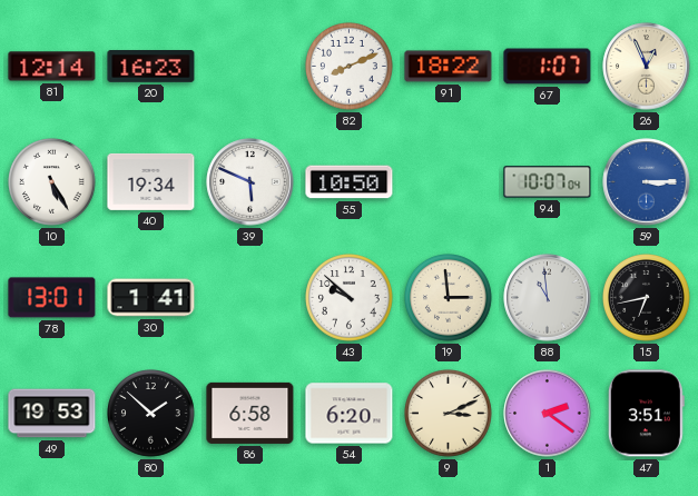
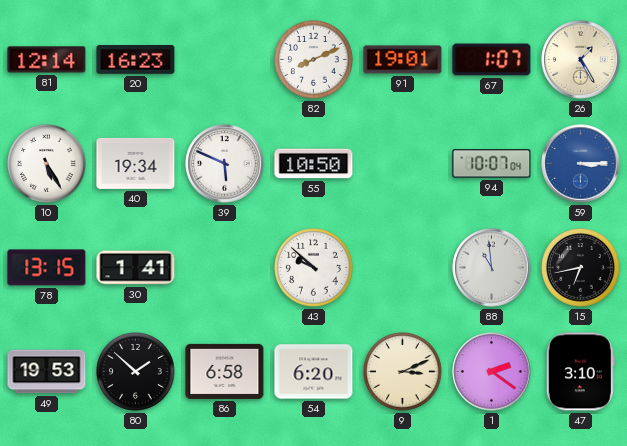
91: 18:22 -> 19:01 (403, 60)
26: 12:56 -> 1:25 (581, 60)
78: 13:01 -> 13:15 (47, 268)
19: 2:59 -> none (449, 298)
47: 3:51 -> 3:10 (580, 372)
